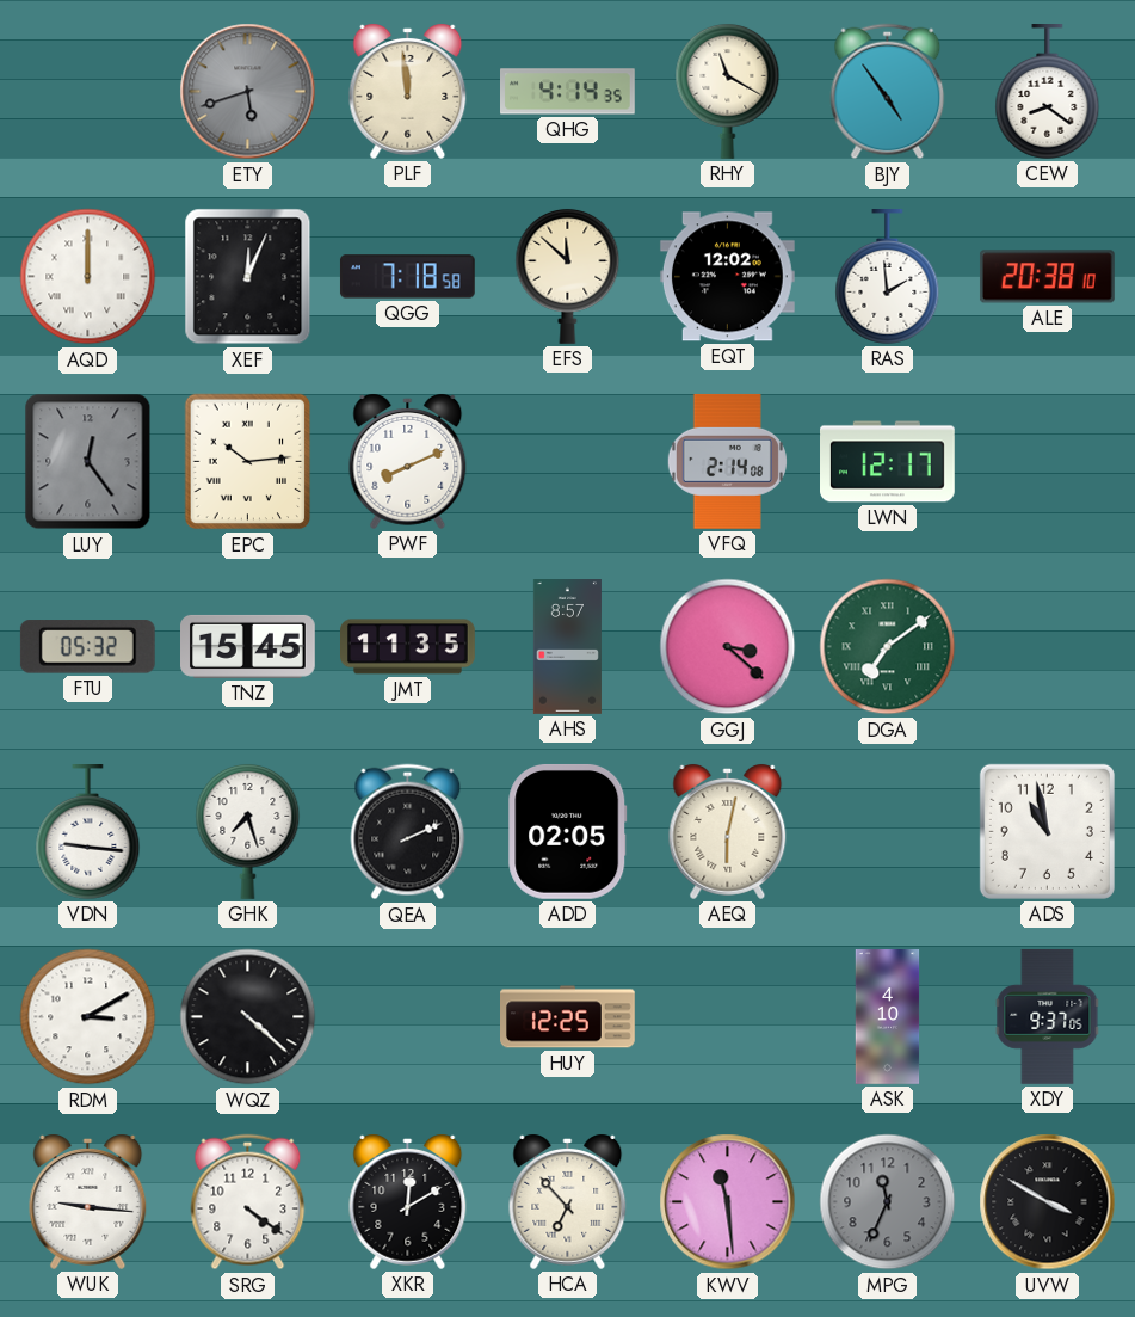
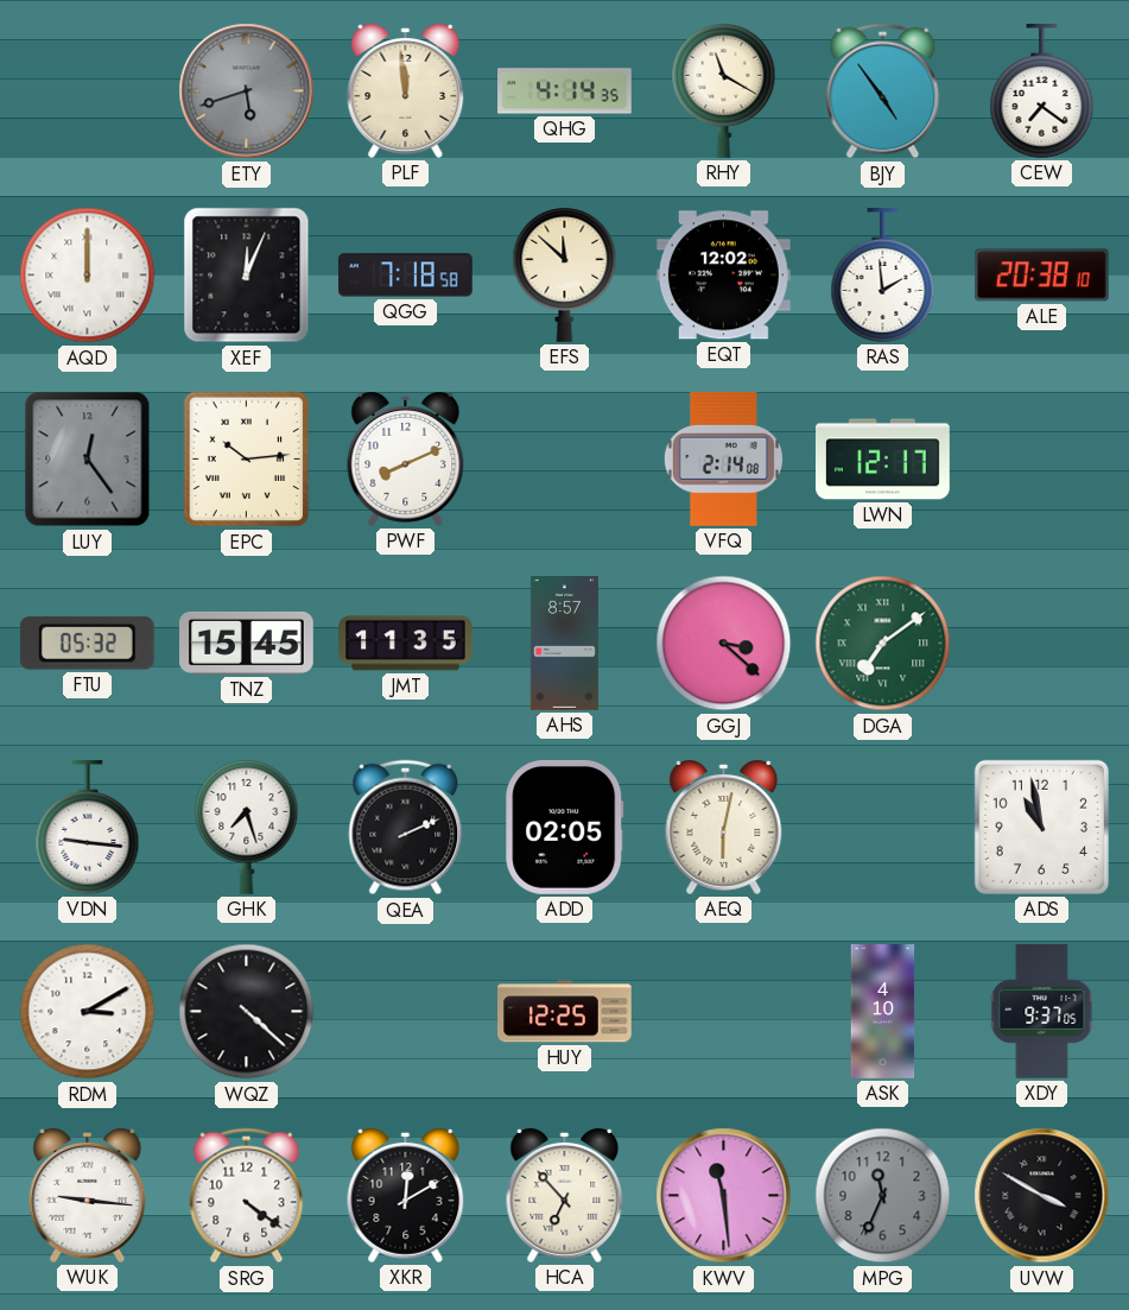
CEW: 8:21 -> 7:21 (1042, 91)
